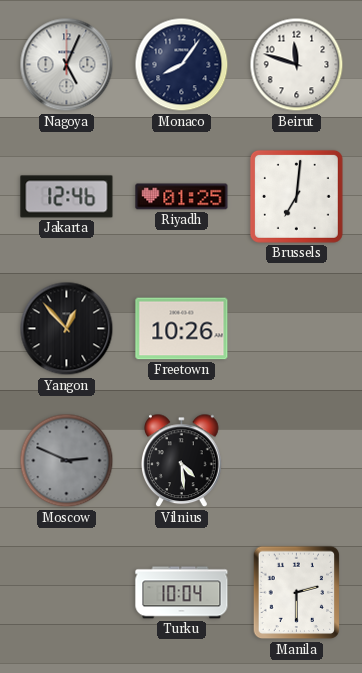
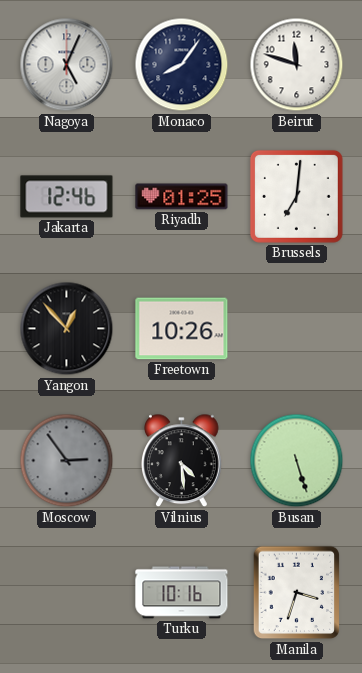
Moscow: 2:49 -> 2:54 (67, 461)
Busan: none -> 5:27 (297, 461)
Turku: 10:04 -> 10:16 (182, 593)
Manila: 2:30 -> 3:33 (297, 593)
